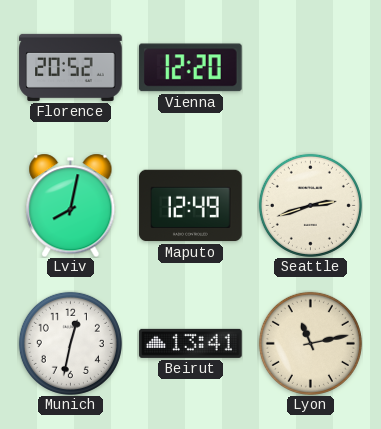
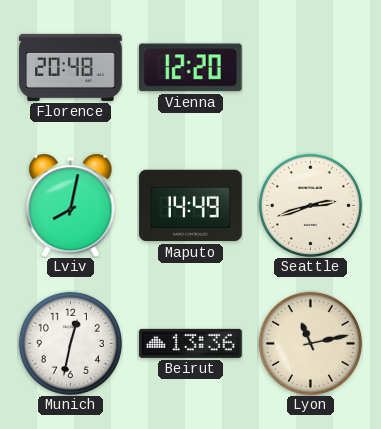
Florence: 20:52 -> 20:48 (71, 67)
Maputo: 12:49 -> 14:49 (191, 206)
Beirut: 13:41 -> 13:36 (191, 343)
